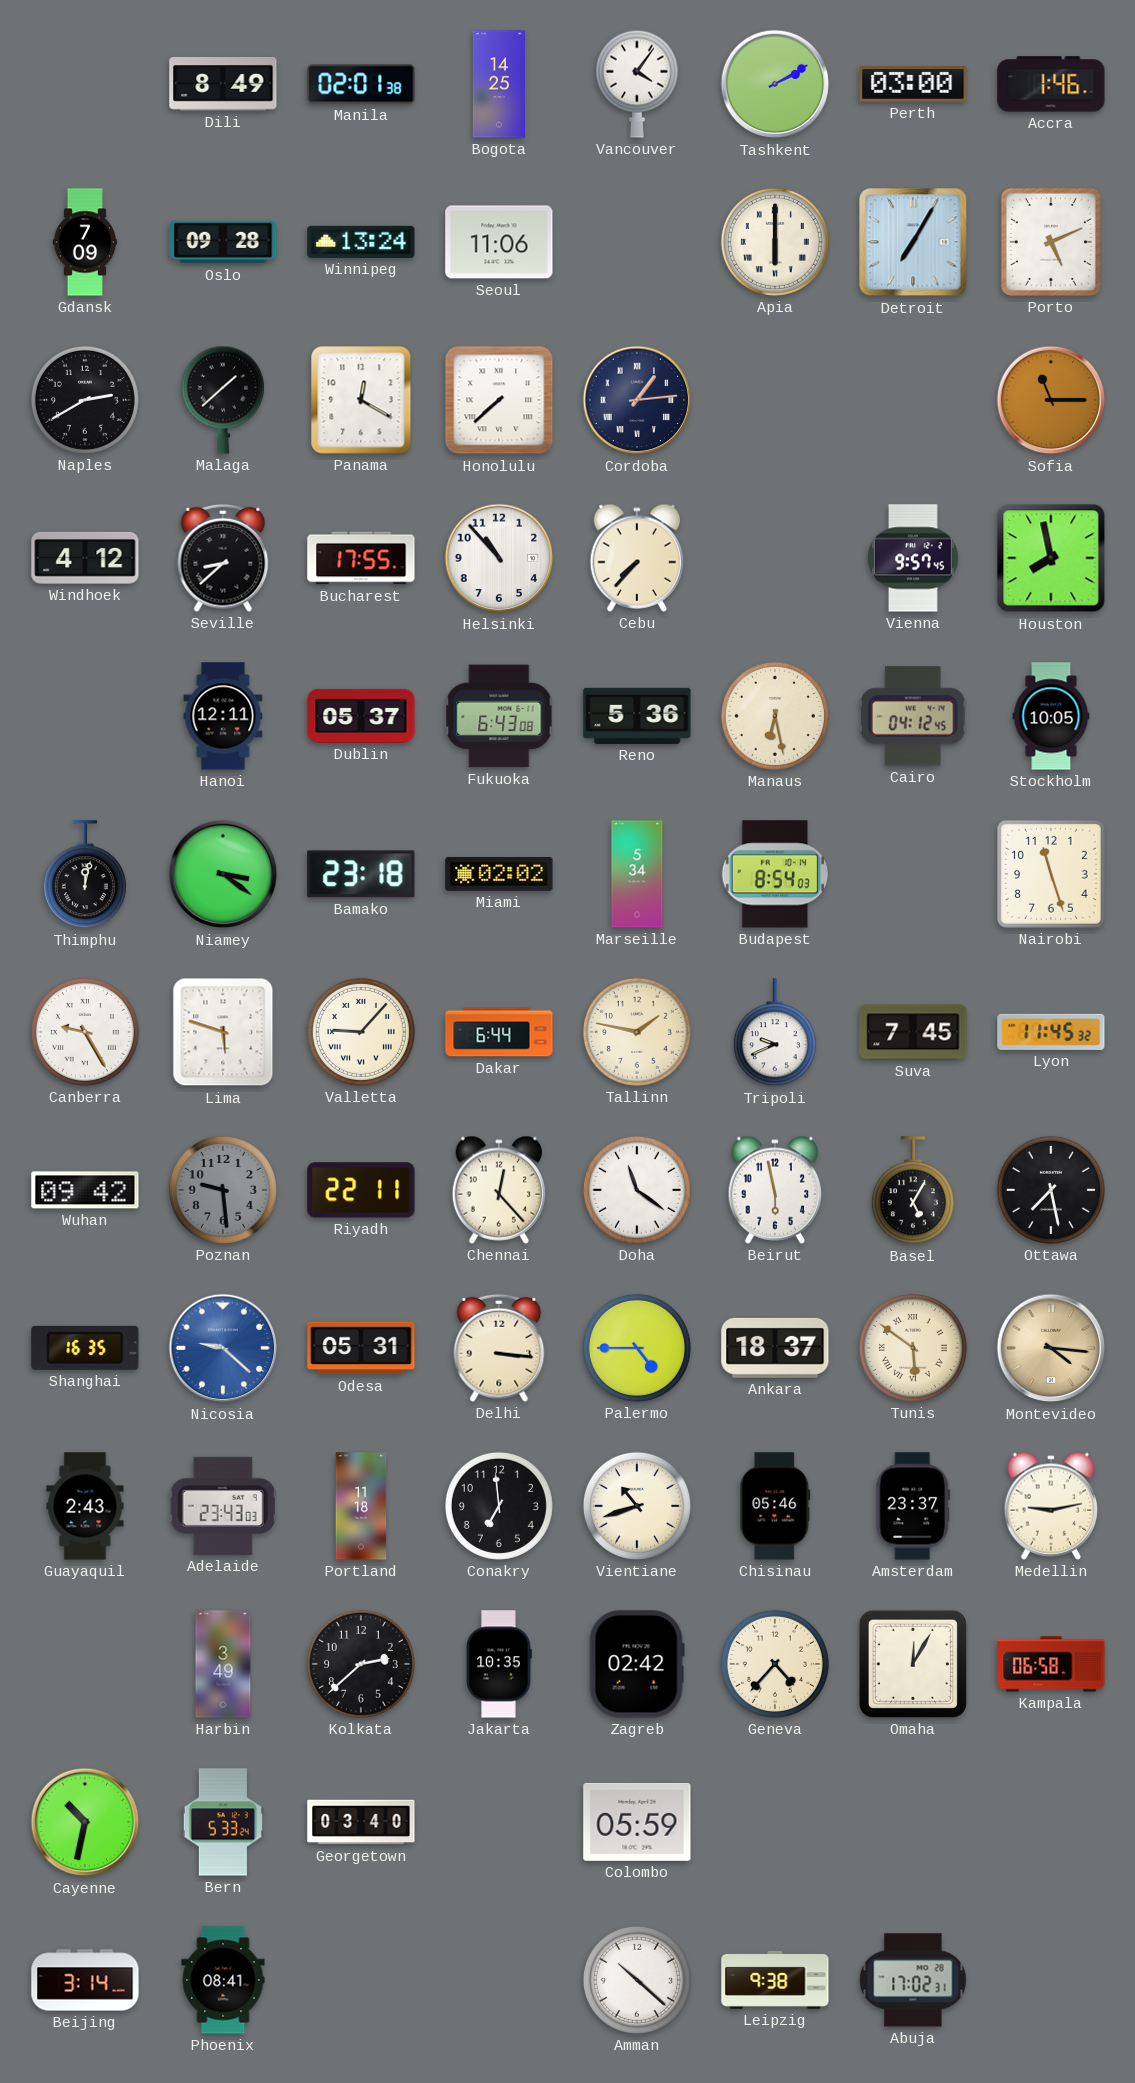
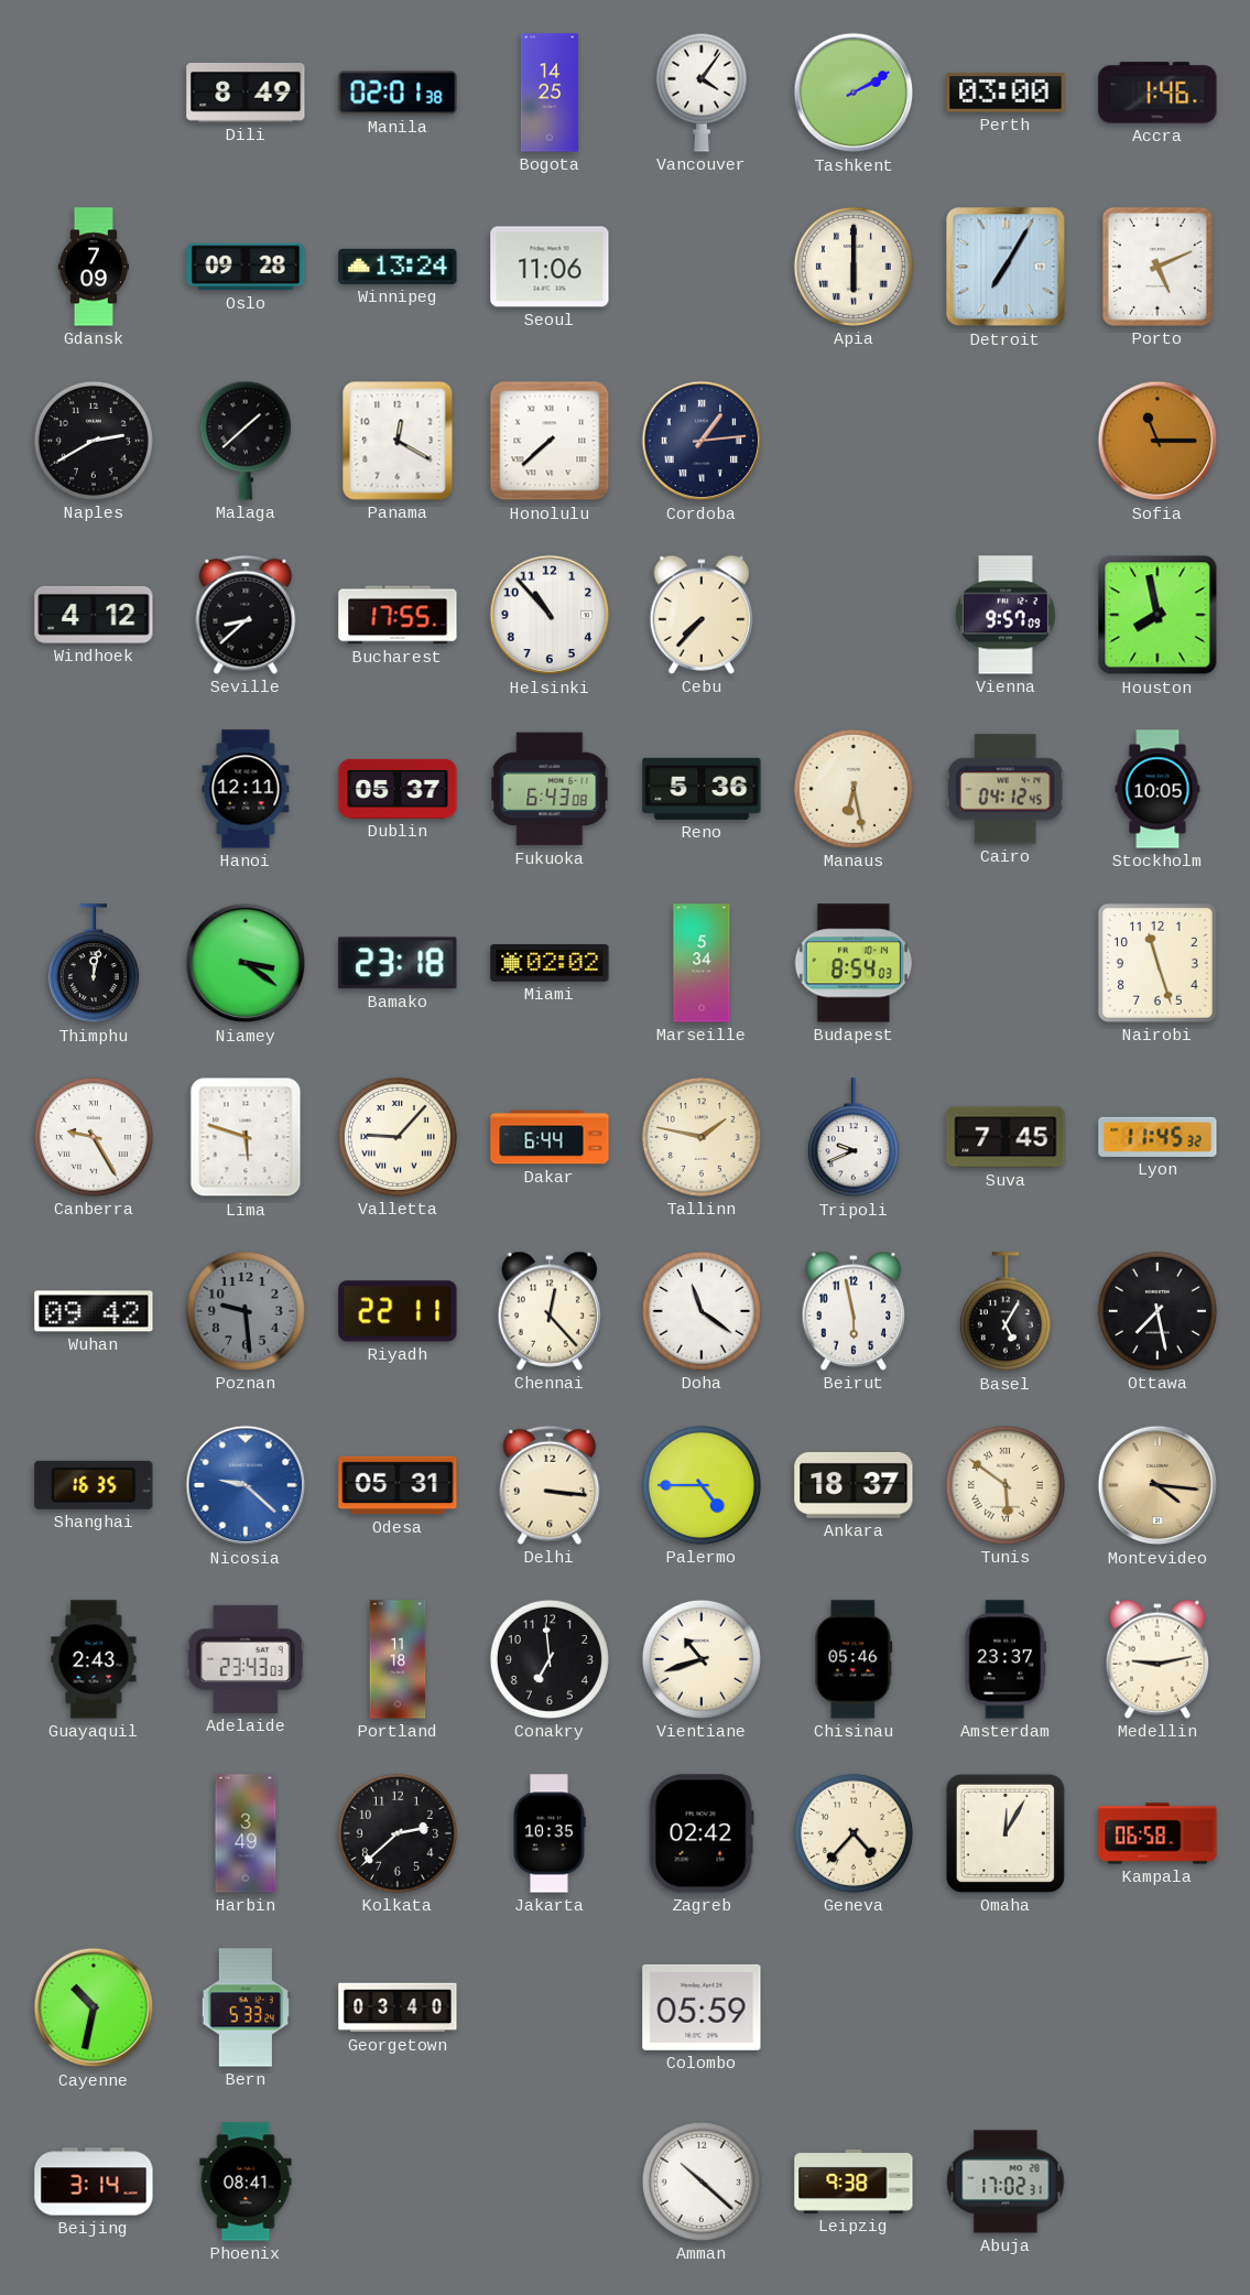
Vienna: 9:57:45 -> 9:57:09 (1006, 615)
